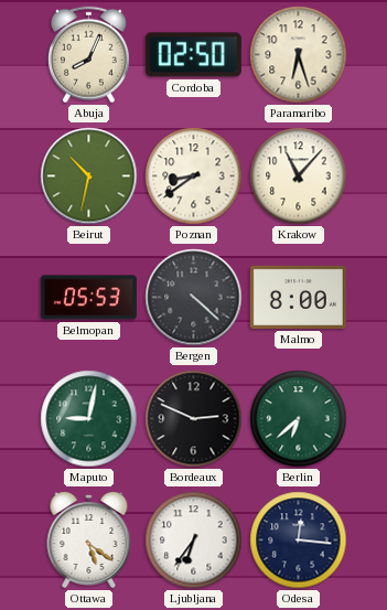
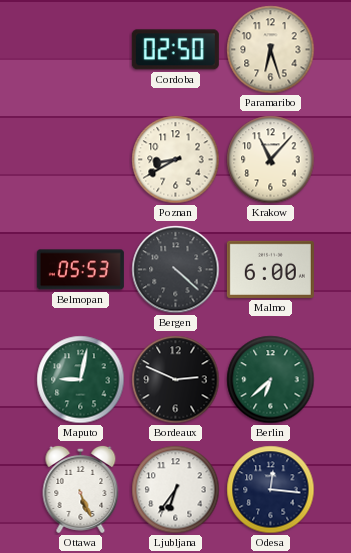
Abuja: 8:04 -> none (88, 55)
Beirut: 10:32 -> none (89, 176)
Poznan: 8:39 -> 8:40 (176, 160)
Malmo: 8:00 -> 6:00 (270, 269)
Ottawa: 5:21 -> 5:26 (81, 489)
